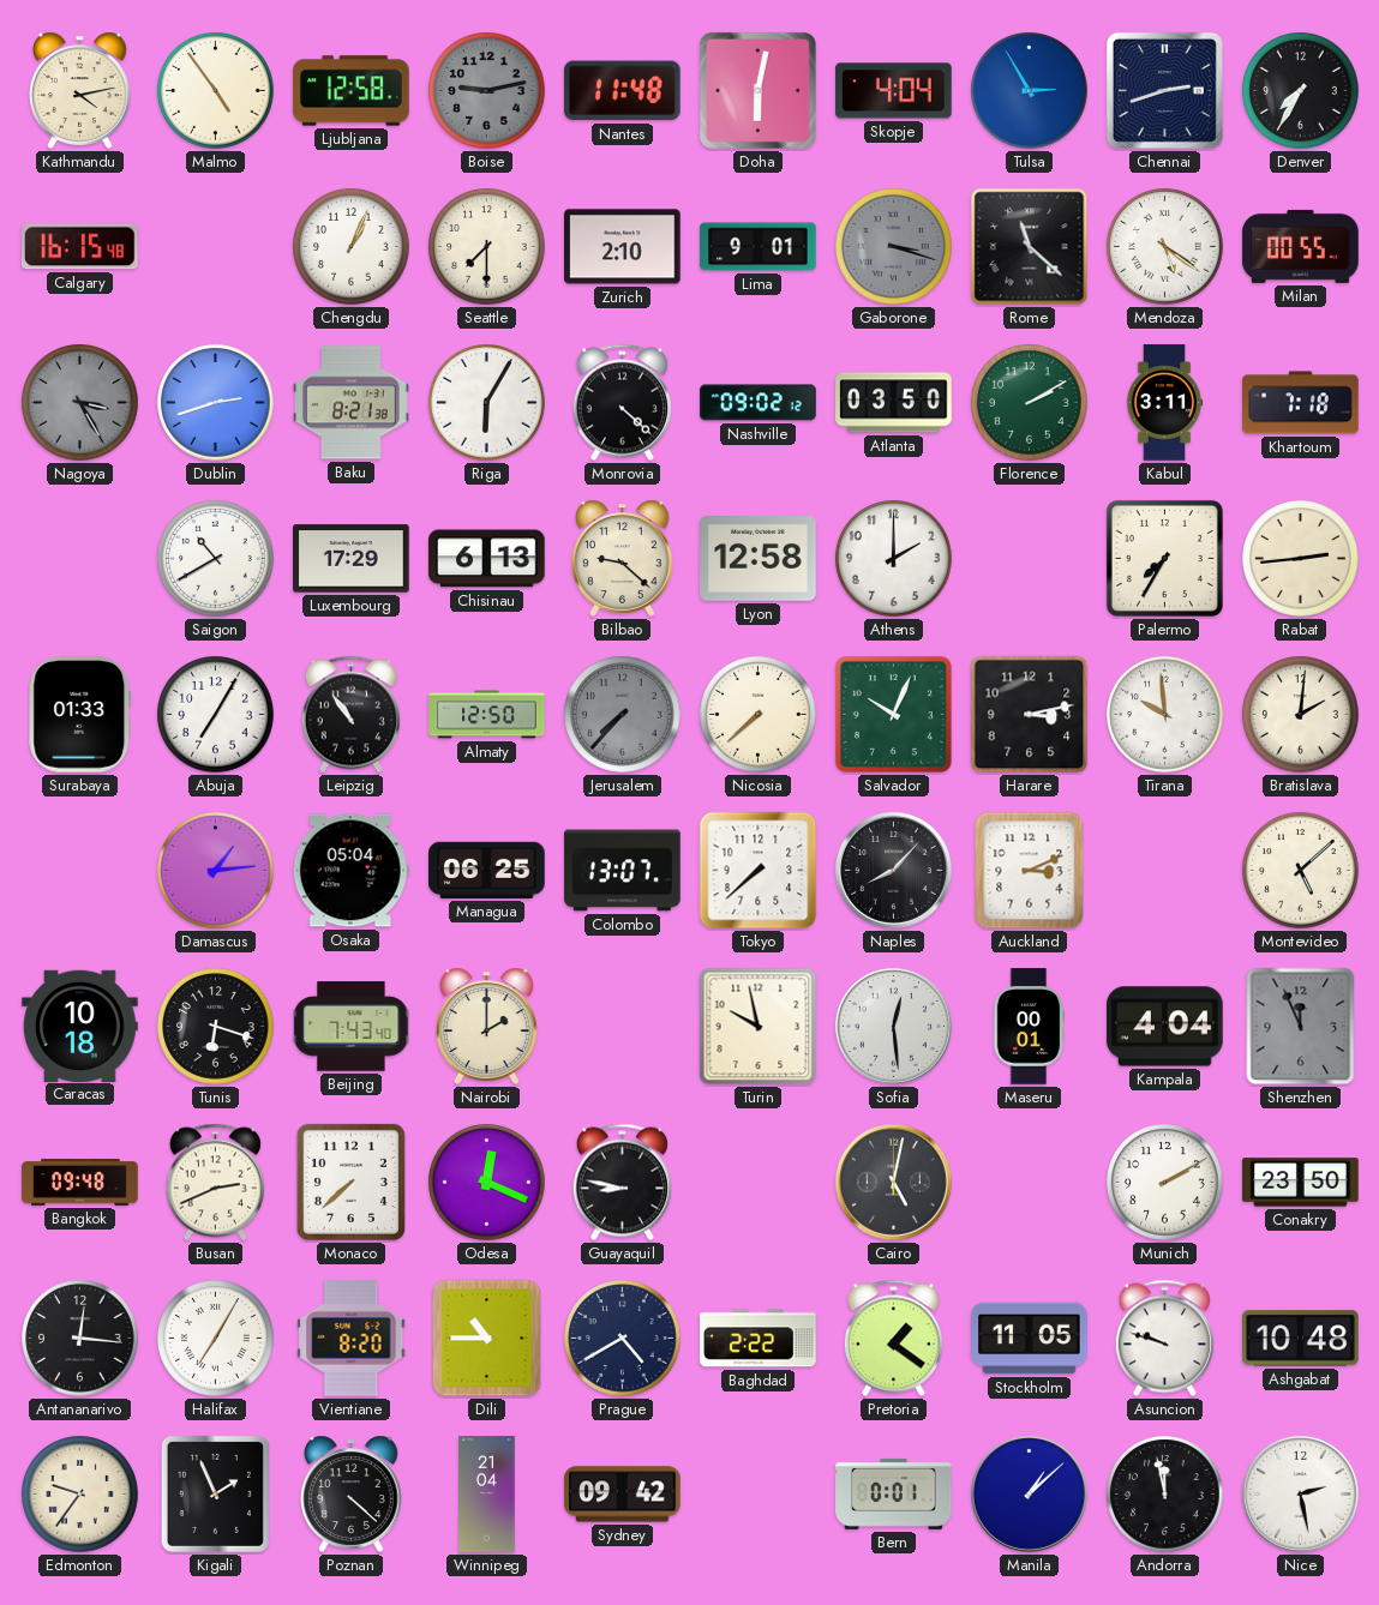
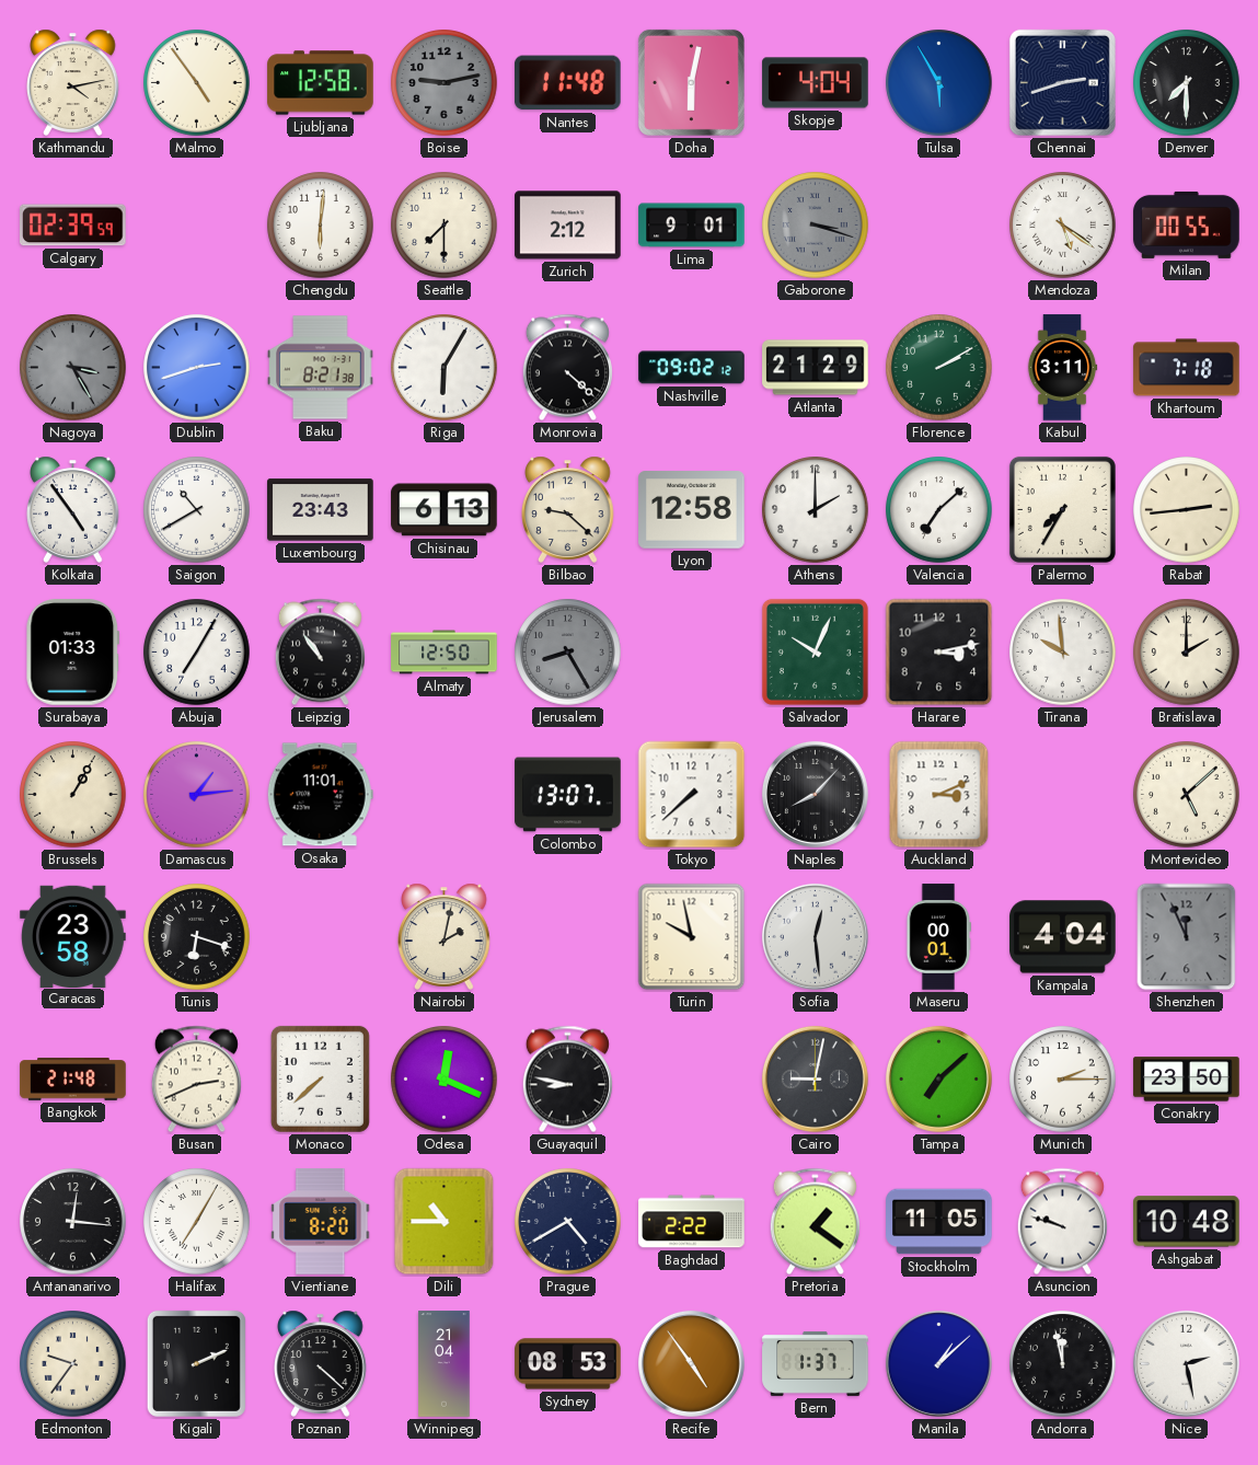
Tulsa: 2:55 -> 5:55 (939, 83)
Denver: 7:35 -> 7:30 (1187, 83)
Calgary: 16:15 -> 02:39 (73, 226)
Chengdu: 1:04 -> 6:01 (321, 226)
Zurich: 2:10 -> 2:12 (568, 226)
Rome: 11:22 -> none (1030, 247)
Atlanta: 03:50 -> 21:29 (816, 368)
Kolkata: none -> 4:54 (73, 509)
Luxembourg: 17:29 -> 23:43 (321, 510)
Valencia: none -> 7:08 (939, 510)
Jerusalem: 7:37 -> 8:25 (568, 653)
Nicosia: 7:38 -> none (759, 715)
Bratislava: 2:01 -> 2:00 (1187, 653)
Brussels: none -> 1:05 (73, 795)
Osaka: 05:04 -> 11:01 (320, 795)
Managua: 06:25 -> none (487, 870)
Caracas: 10:18 -> 23:58 (73, 936)
Beijing: 7:43 -> none (352, 1027)
Nairobi: 2:00 -> 2:02 (445, 936)
Bangkok: 09:48 -> 21:48 (73, 1080)
Cairo: 5:02 -> 9:02 (815, 1078)
Tampa: none -> 7:08 (938, 1078)
Munich: 2:10 -> 2:15 (1063, 1080)
Kigali: 1:56 -> 2:11 (196, 1363)
Sydney: 09:42 -> 08:53 (568, 1364)
Recife: none -> 4:54 (691, 1363)
Bern: 0:01 -> 1:37 (816, 1363)
